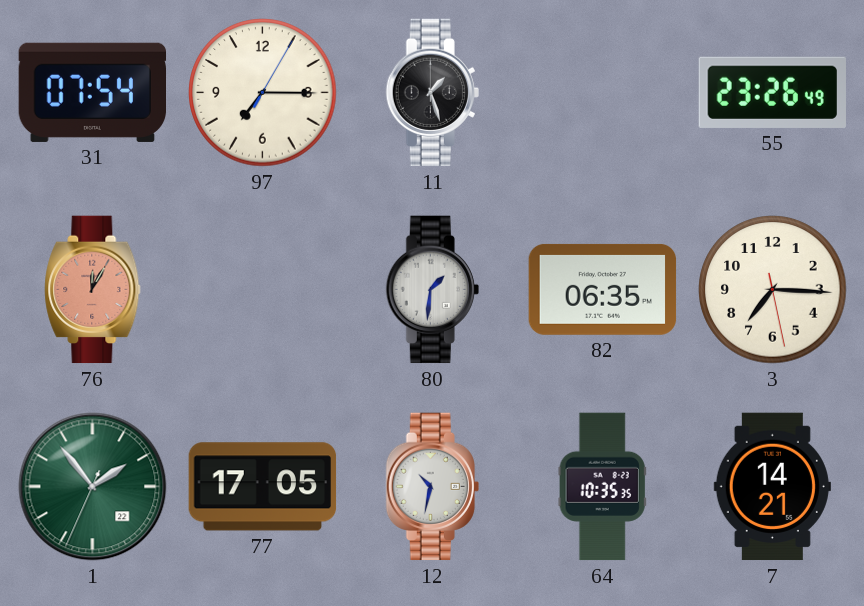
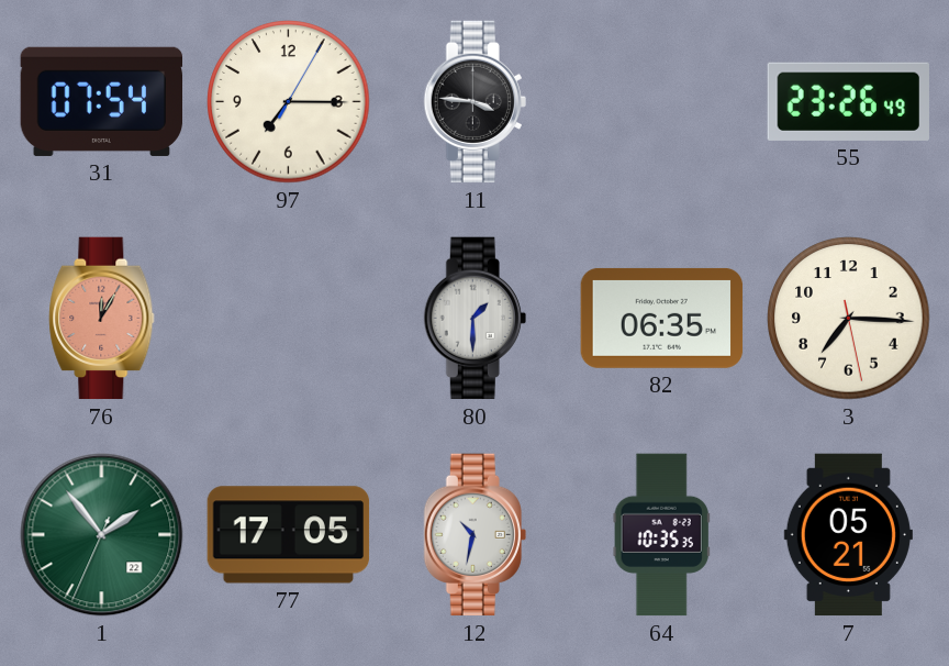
11: 1:27 -> 3:46 (474, 102)
80: 1:31 -> 1:30 (474, 319)
7: 14:21 -> 05:21 (848, 535)
